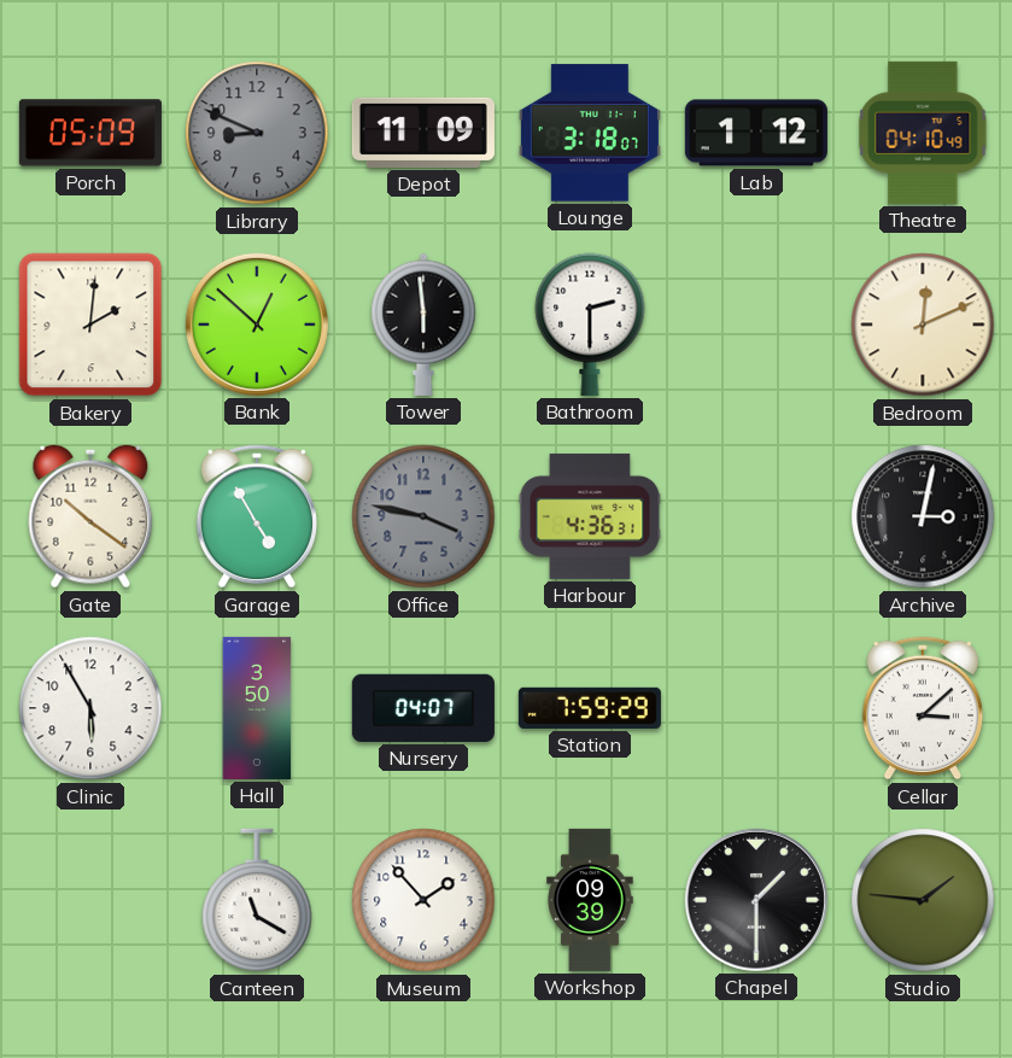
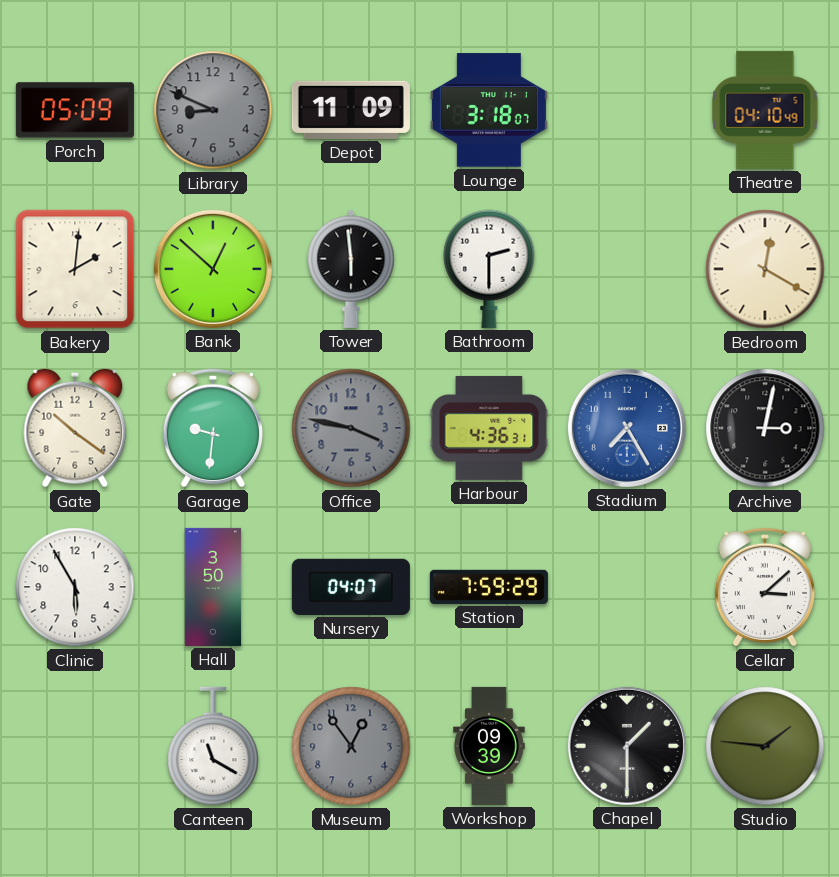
Lab: 1:12 -> none (756, 133)
Bedroom: 12:11 -> 12:20 (765, 269)
Garage: 4:55 -> 9:31 (213, 428)
Stadium: none -> 7:25 (627, 428)
Museum: 1:53 -> 12:54 (351, 746)
Museum dial: white -> grey (351, 746)
